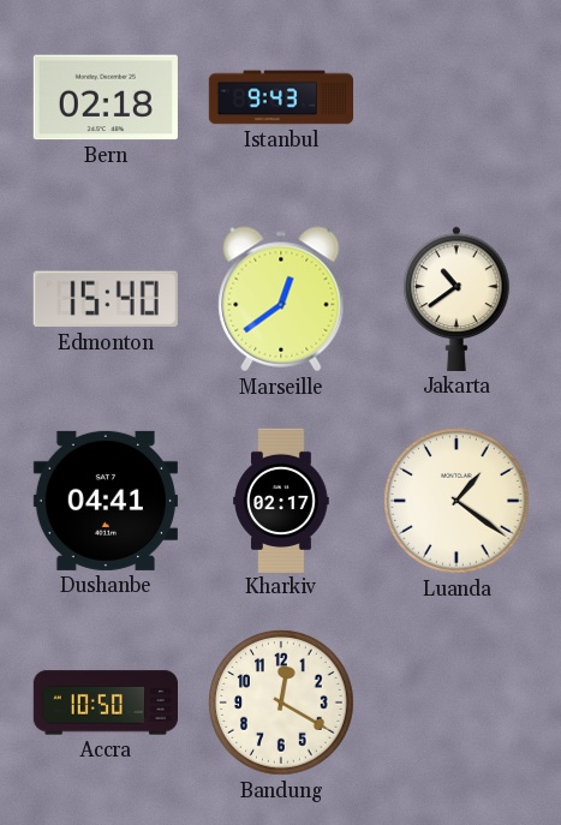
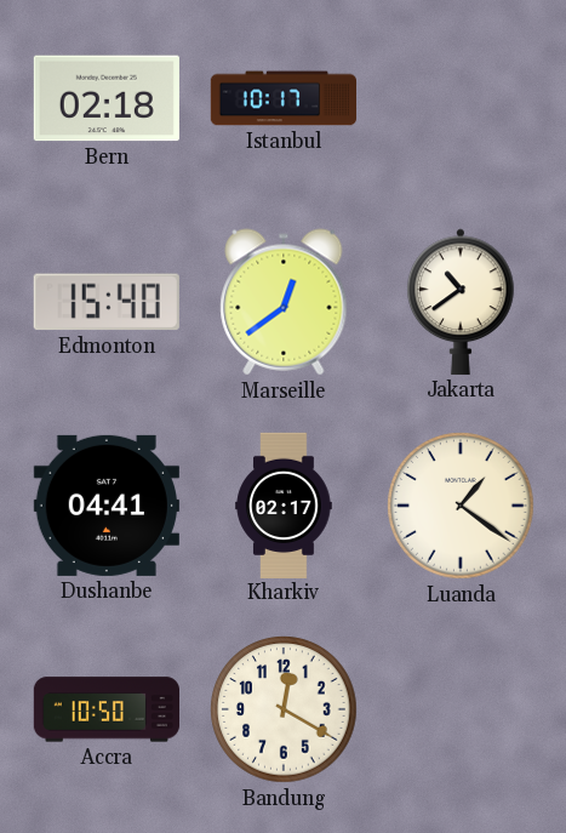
Istanbul: 9:43 -> 10:17 (282, 98)
